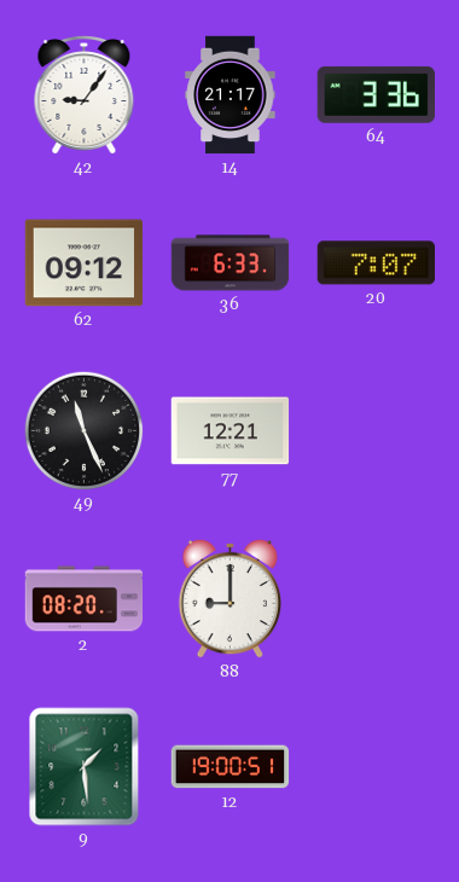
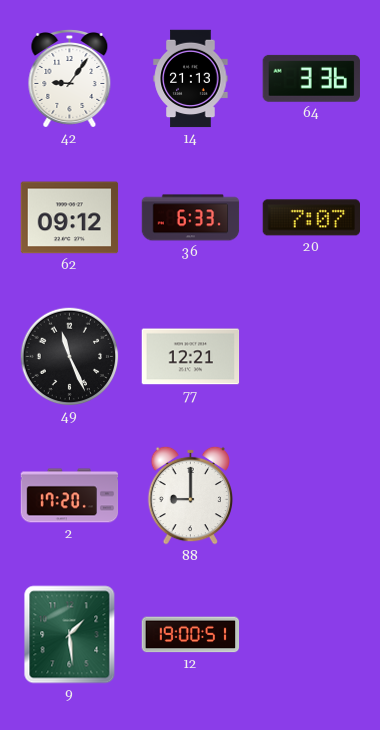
14: 21:17 -> 21:13 (191, 79)
2: 08:20 -> 17:20 (70, 496)
